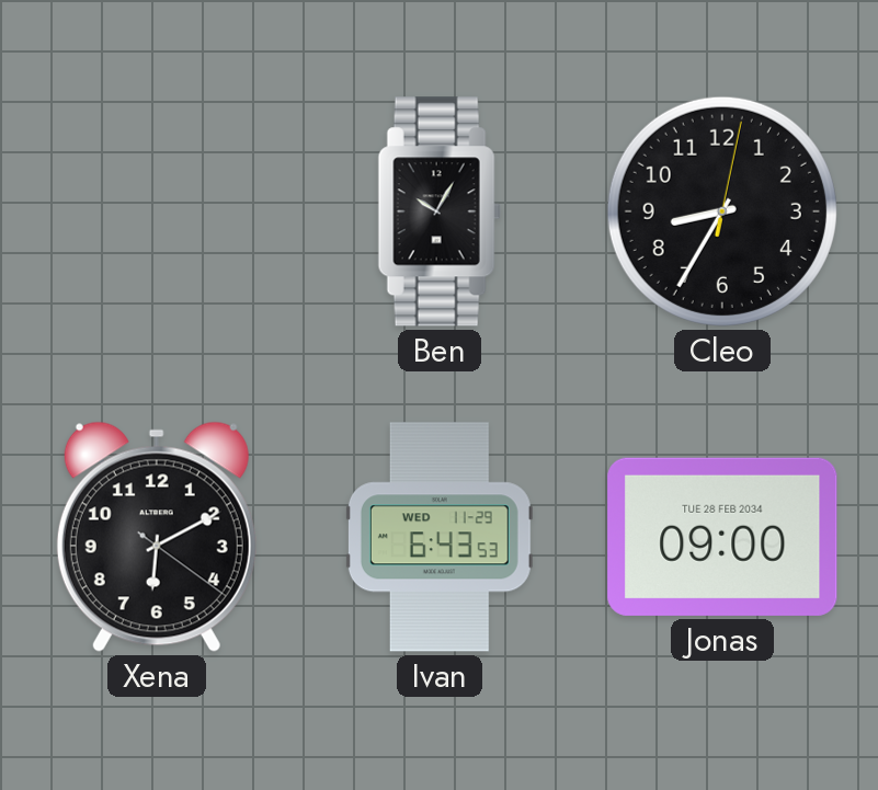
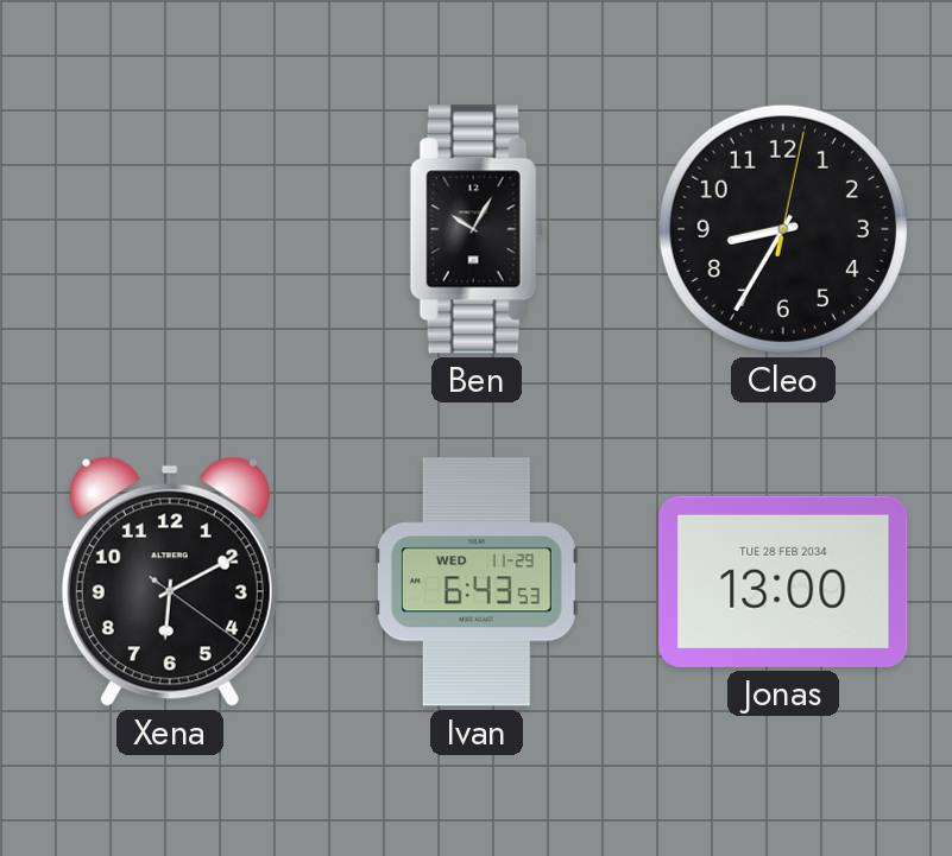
Jonas: 09:00 -> 13:00 (783, 582)
